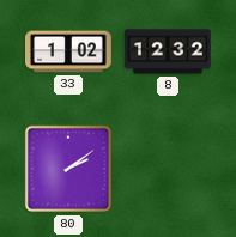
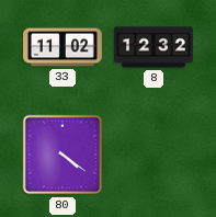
33: 1:02 -> 11:02 (64, 47)
80: 2:09 -> 4:21 (62, 155)
